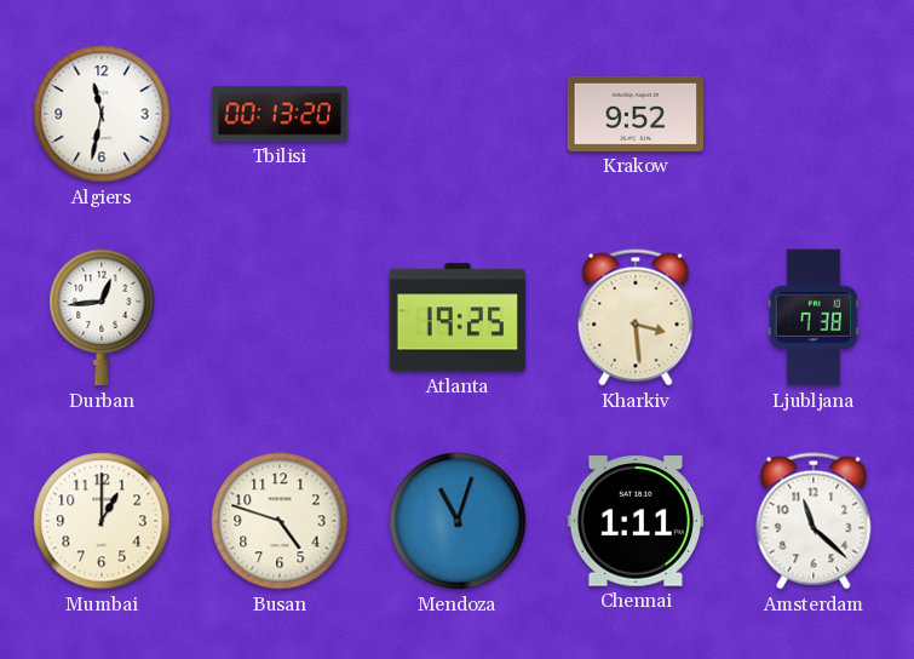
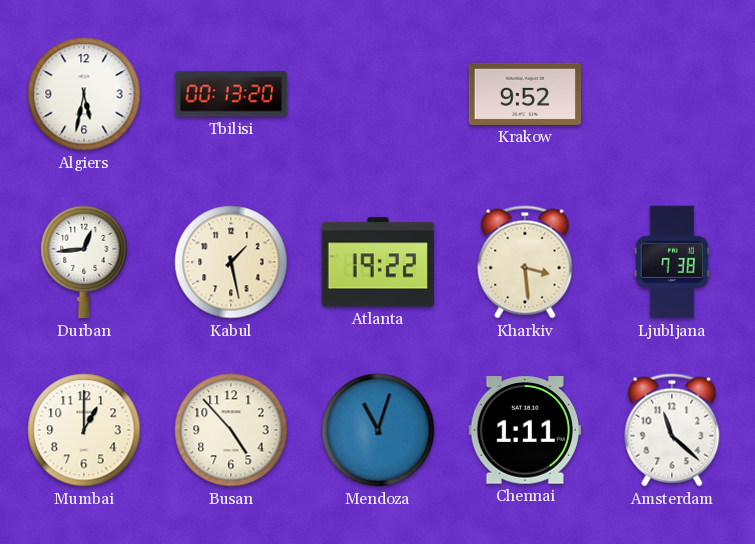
Algiers: 11:32 -> 5:32 (84, 94)
Kabul: none -> 1:28 (231, 262)
Atlanta: 19:25 -> 19:22 (377, 262)
Busan: 4:48 -> 4:53 (231, 430)
